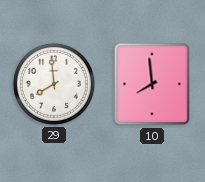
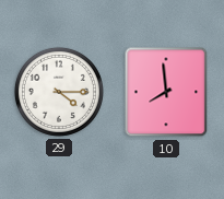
29: 7:59 -> 4:15 (59, 92)
